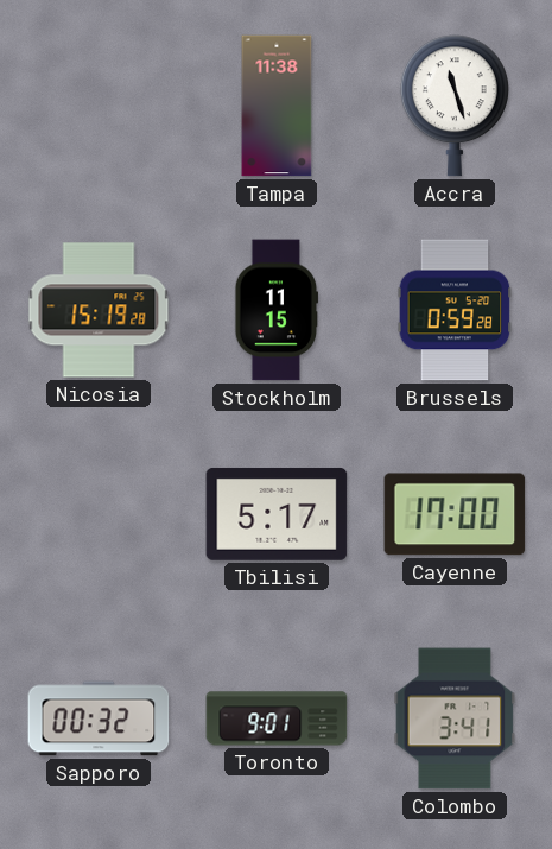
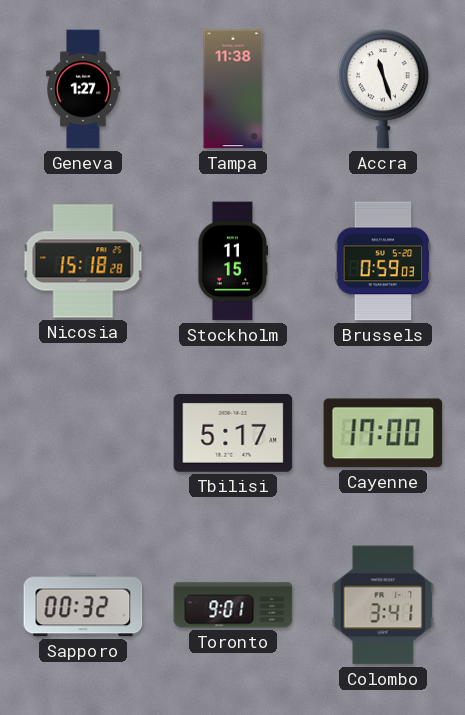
Geneva: none -> 1:27 (83, 89)
Nicosia: 15:19 -> 15:18 (83, 261)
Brussels: 0:59:28 -> 0:59:03 (383, 261)
